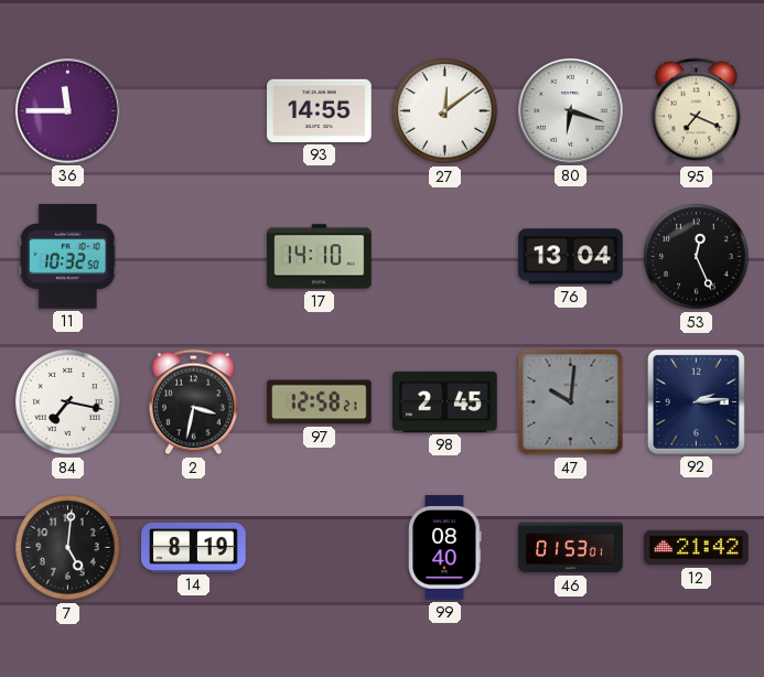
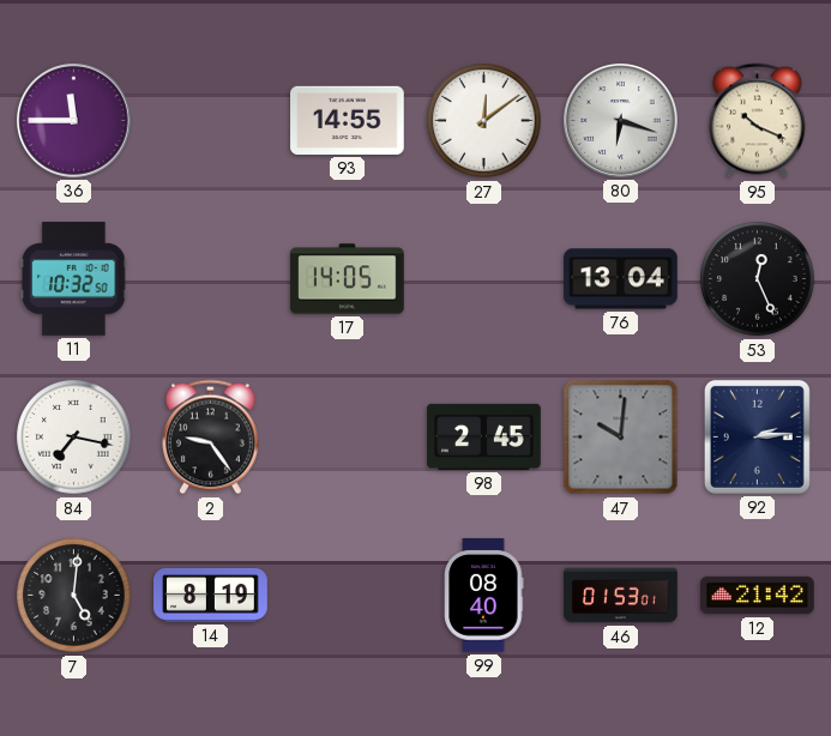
95: 7:19 -> 10:19 (758, 121)
17: 14:10 -> 14:05 (348, 279)
2: 3:32 -> 9:24 (211, 438)
97: 12:58 -> none (320, 402)
